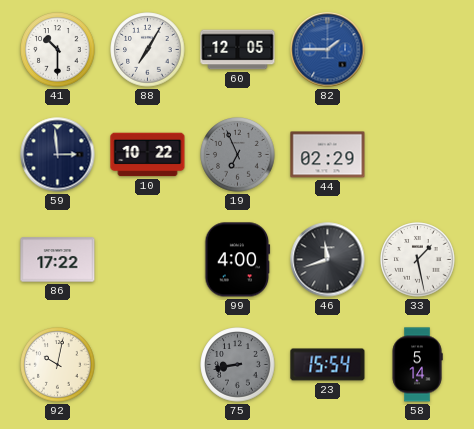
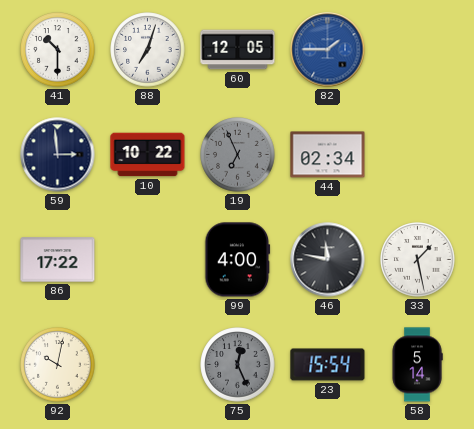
88: 7:05 -> 7:03 (148, 50)
44: 02:29 -> 02:34 (328, 155)
46: 11:42 -> 11:47 (328, 260)
75: 8:43 -> 12:26 (238, 365)
